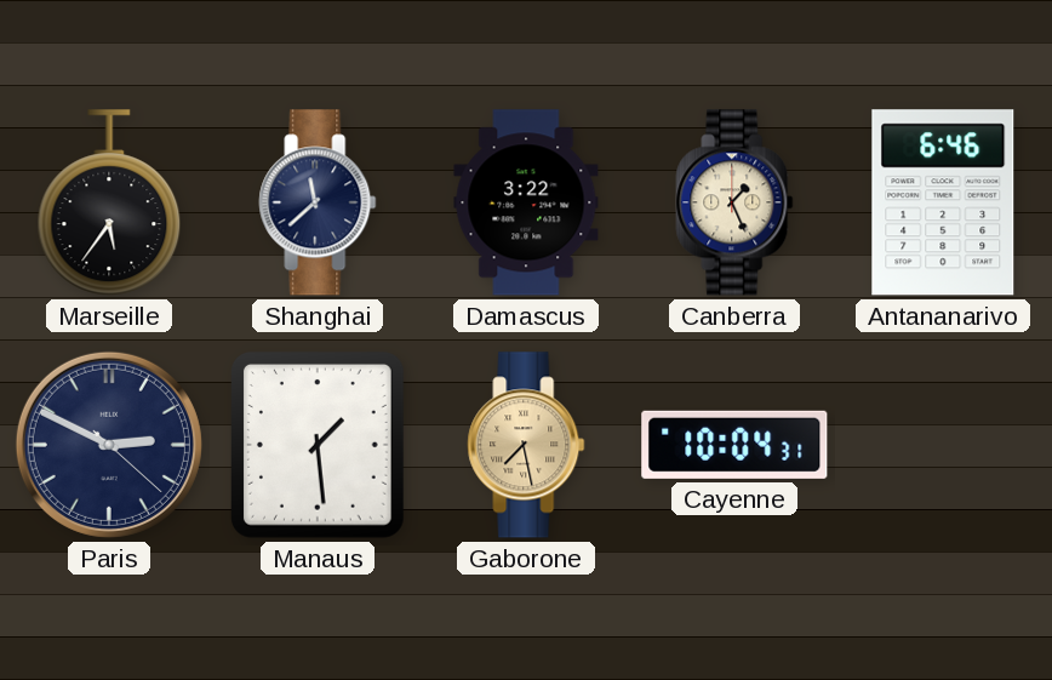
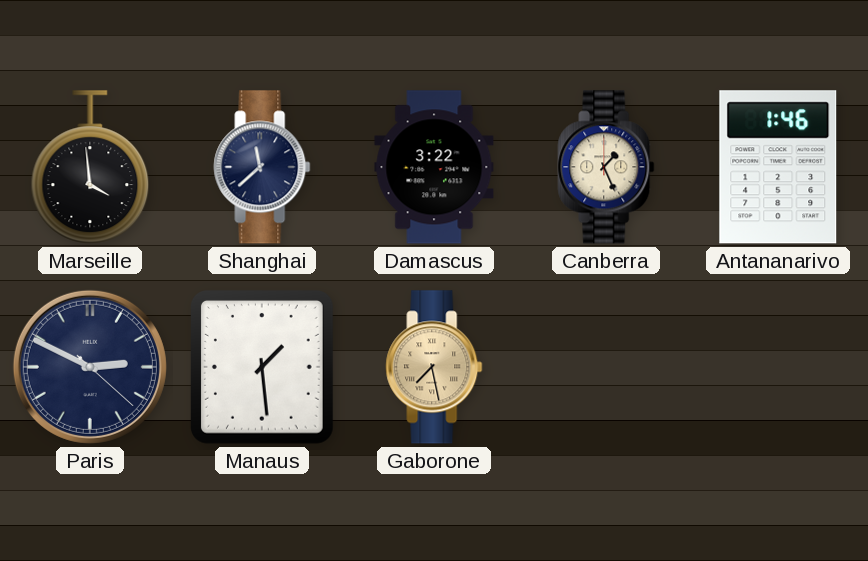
Marseille: 5:36 -> 3:59 (90, 167)
Antananarivo: 6:46 -> 1:46 (778, 167)
Cayenne: 10:04 -> none (734, 445)
